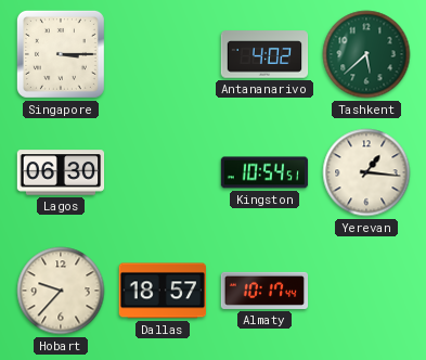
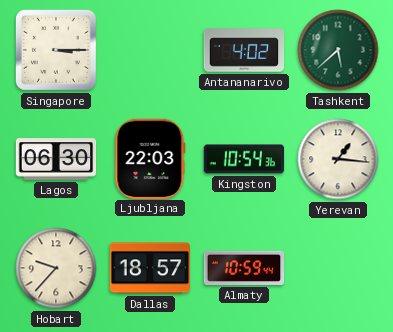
Ljubljana: none -> 22:03 (150, 158)
Kingston: 10:54:51 -> 10:54:36 (244, 159)
Almaty: 10:17 -> 10:59 (244, 268)
